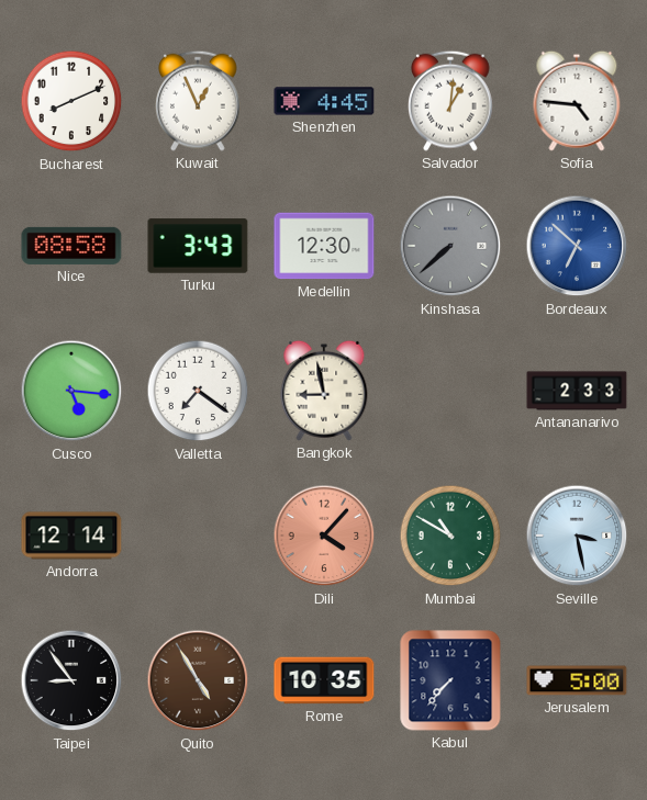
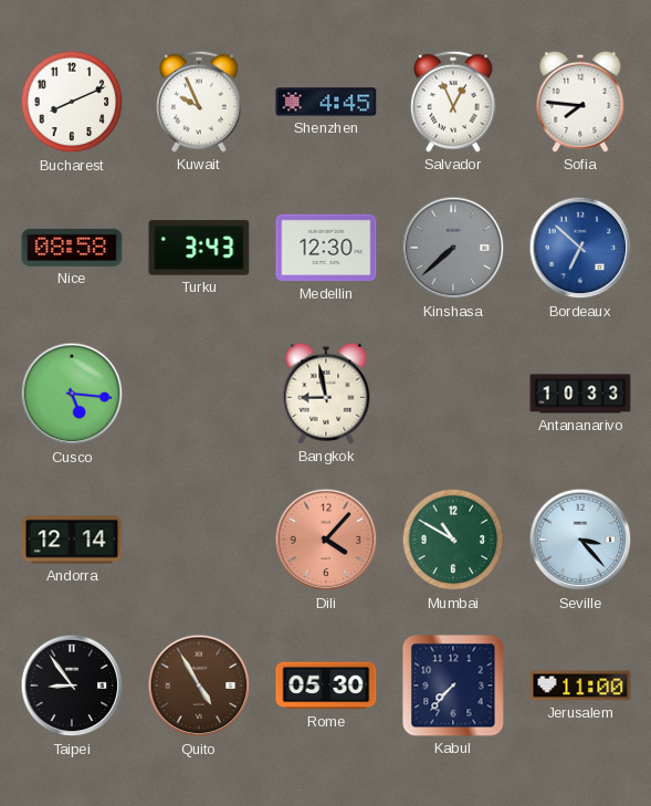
Kuwait: 12:56 -> 9:56 (200, 102)
Salvador: 1:01 -> 12:56 (454, 102)
Sofia: 4:46 -> 7:46 (580, 102)
Valletta: 7:21 -> none (198, 391)
Antananarivo: 2:33 -> 10:33 (580, 394)
Seville: 3:28 -> 3:23 (580, 540)
Rome: 10:35 -> 05:30 (326, 685)
Jerusalem: 5:00 -> 11:00 (580, 685)
